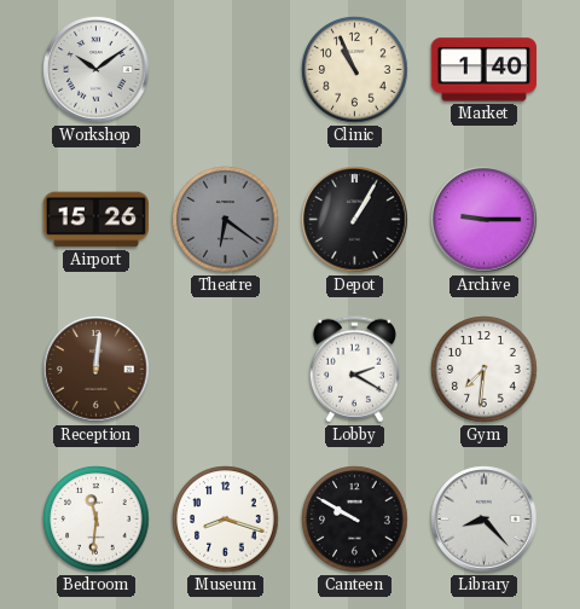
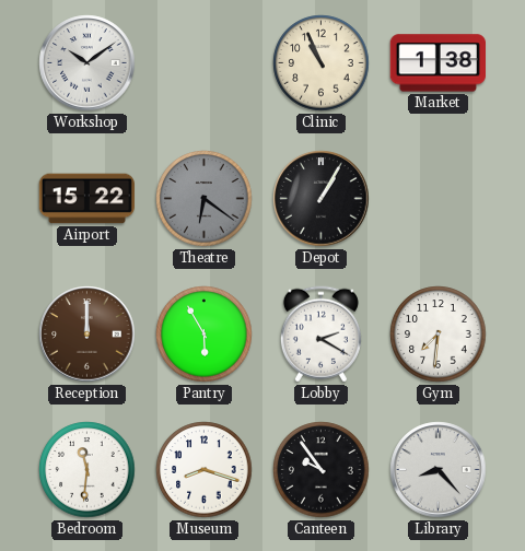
Market: 1:40 -> 1:38 (437, 63)
Airport: 15:26 -> 15:22 (87, 199)
Archive: 9:15 -> none (485, 220)
Reception: 12:01 -> 12:00 (87, 335)
Pantry: none -> 5:55 (205, 335)
Canteen: 9:50 -> 9:54 (322, 470)
